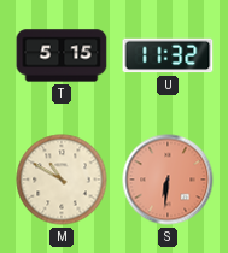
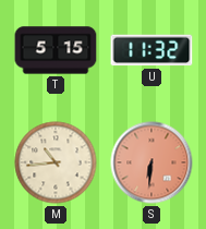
M: 10:50 -> 10:44 (56, 162)
